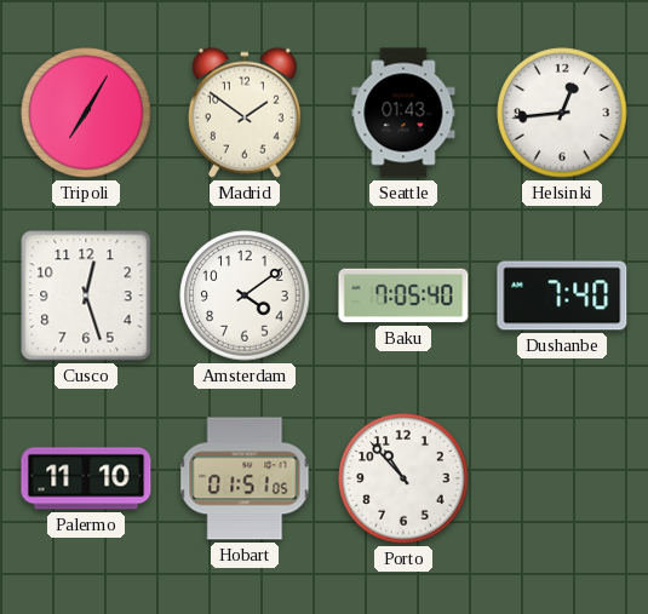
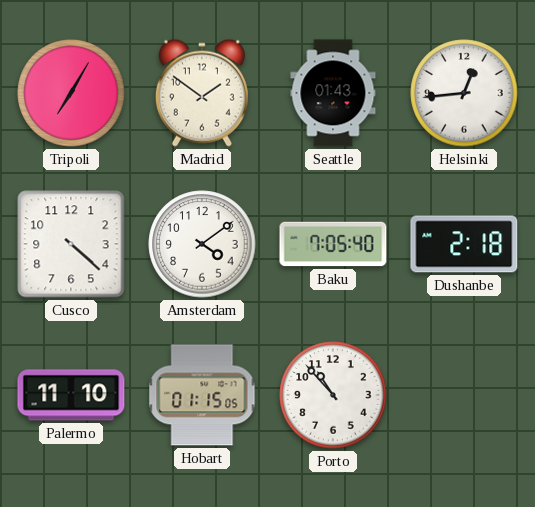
Cusco: 12:27 -> 4:22 (71, 244)
Dushanbe: 7:40 -> 2:18 (464, 244)
Hobart: 01:51 -> 01:15 (202, 395)
